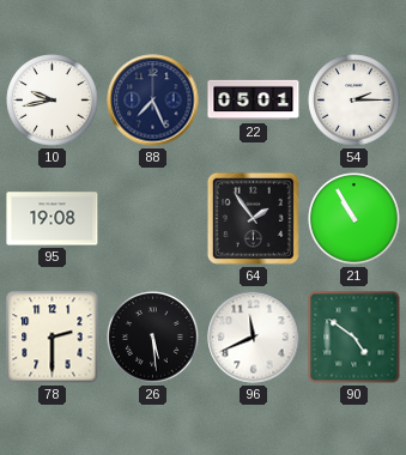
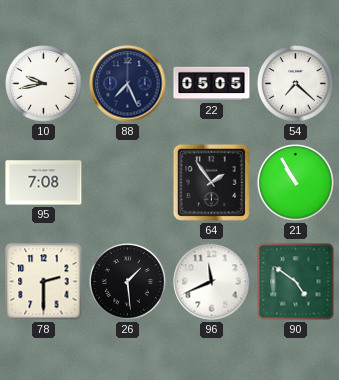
22: 05:01 -> 05:05 (212, 84)
54: 2:15 -> 7:22 (296, 84)
95: 19:08 -> 7:08 (44, 183)
26: 5:29 -> 1:29 (128, 282)
